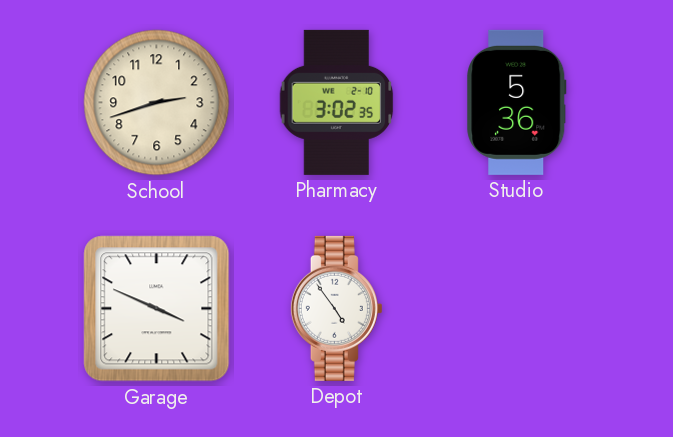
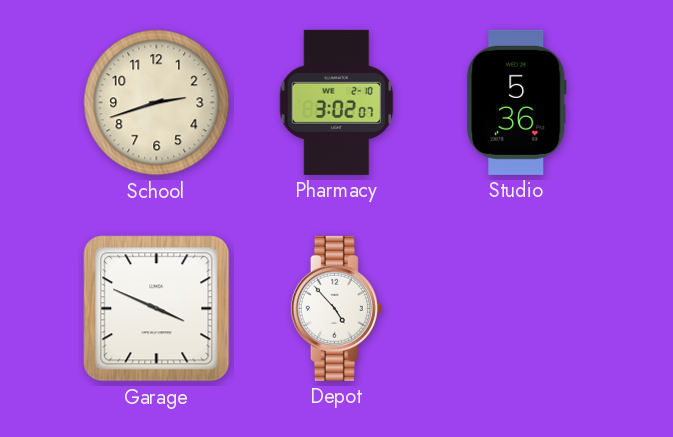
Pharmacy: 3:02:35 -> 3:02:07 (337, 102)
Depot: 4:54 -> 4:53 (336, 308)
